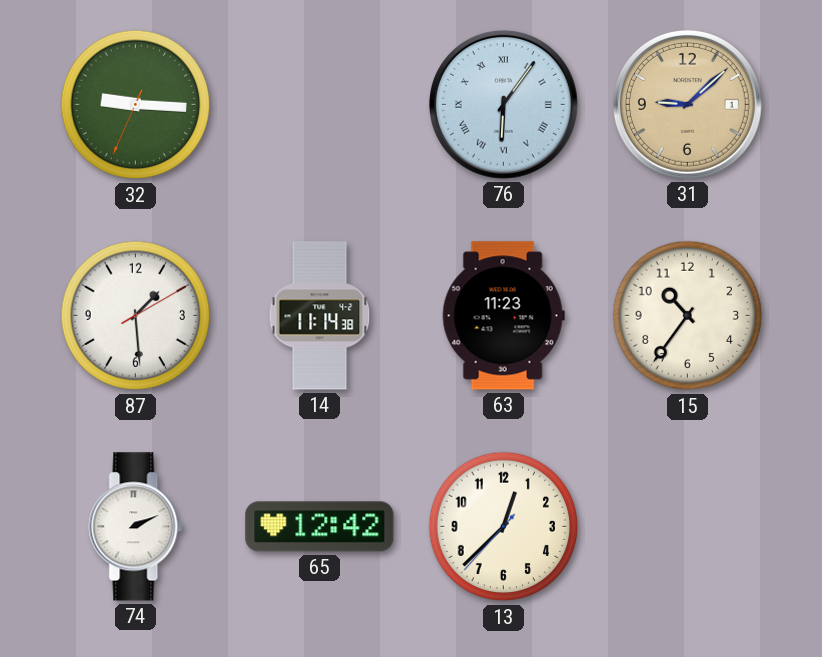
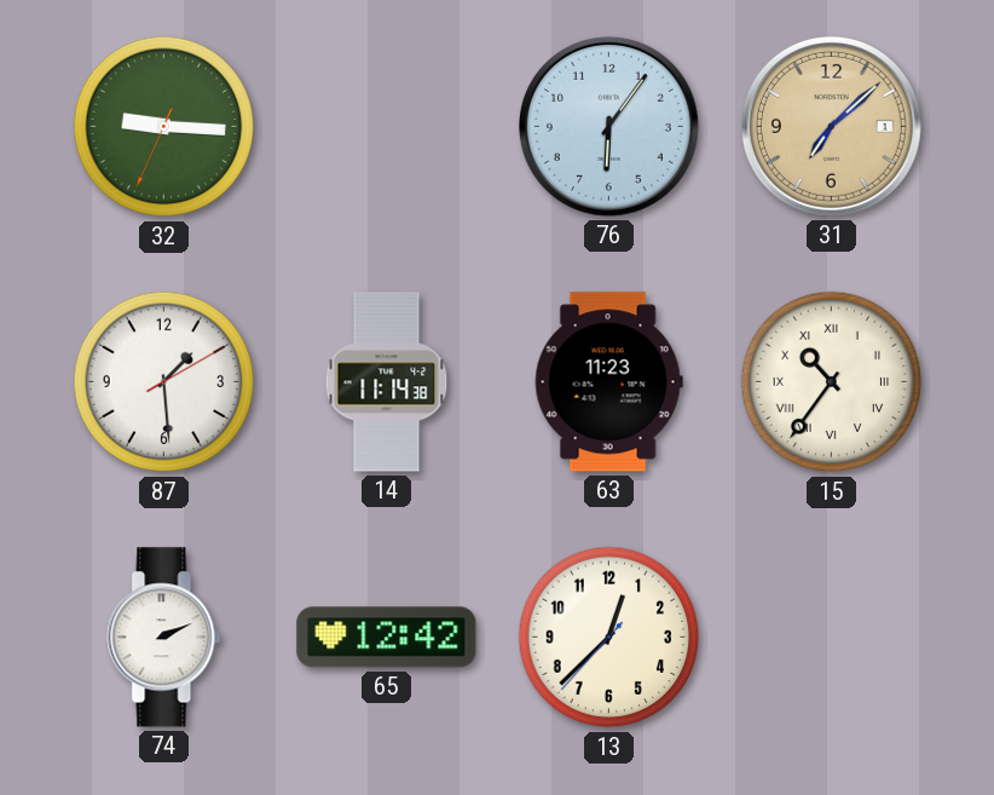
76 numerals: Roman -> Arabic (608, 126)
31: 9:08 -> 7:08 (831, 126)
15 numerals: Arabic -> Roman (832, 382)
